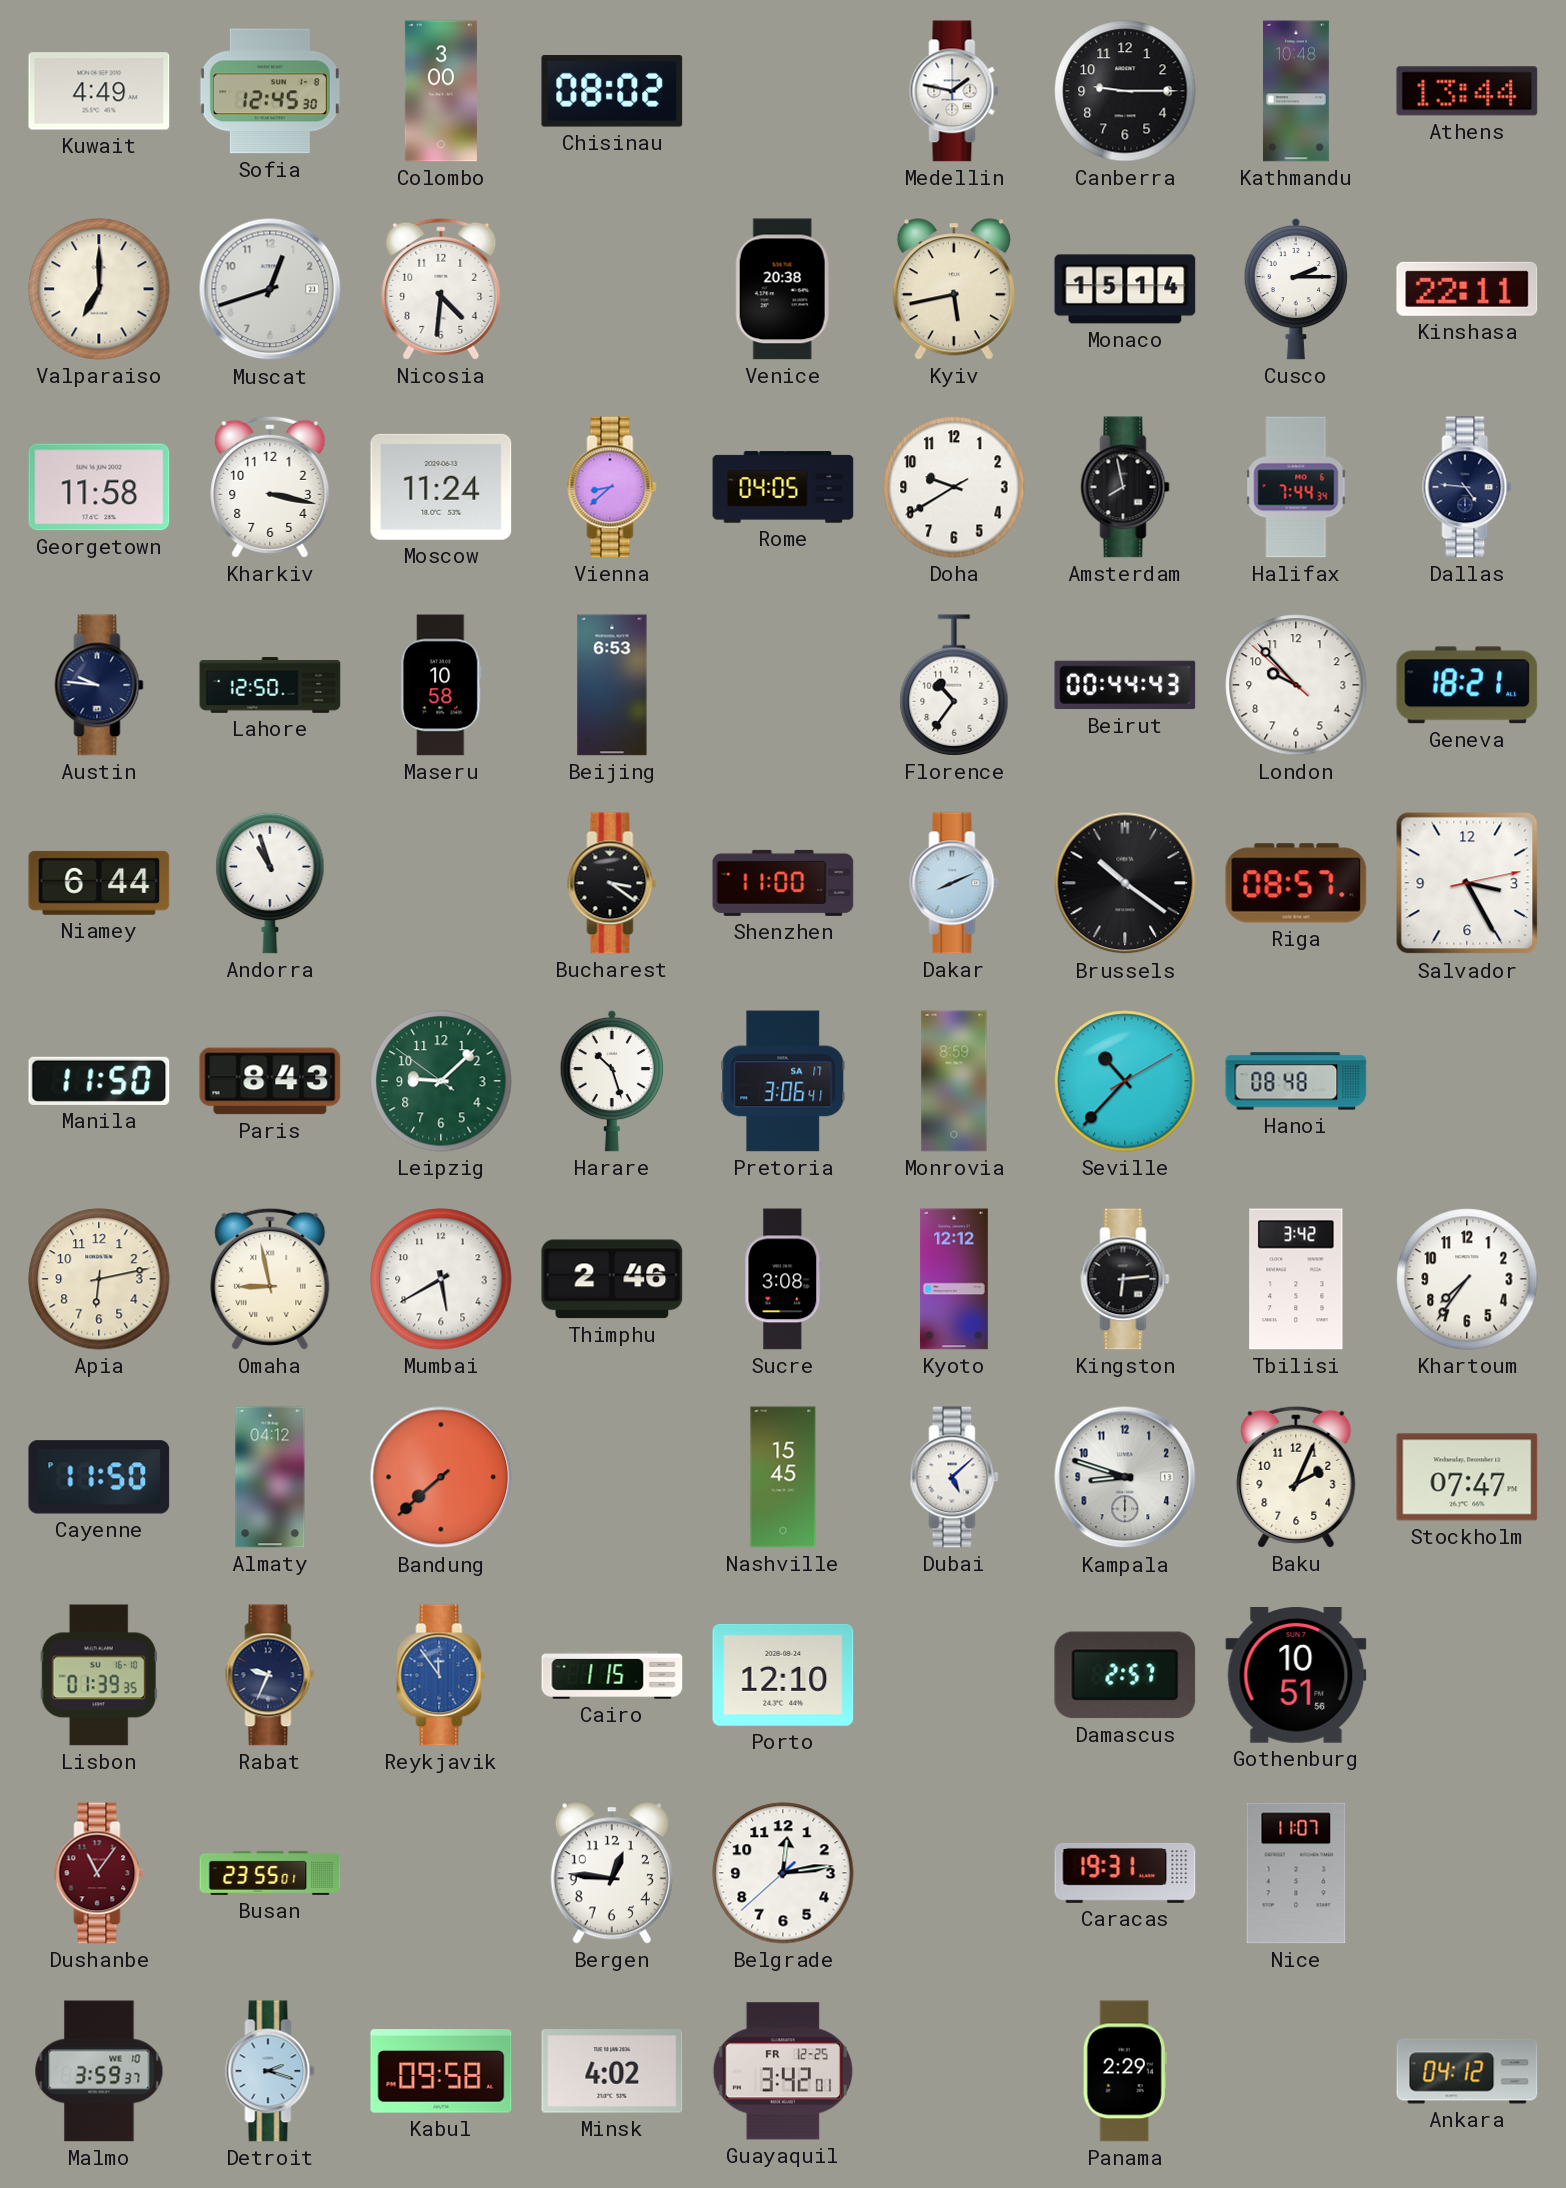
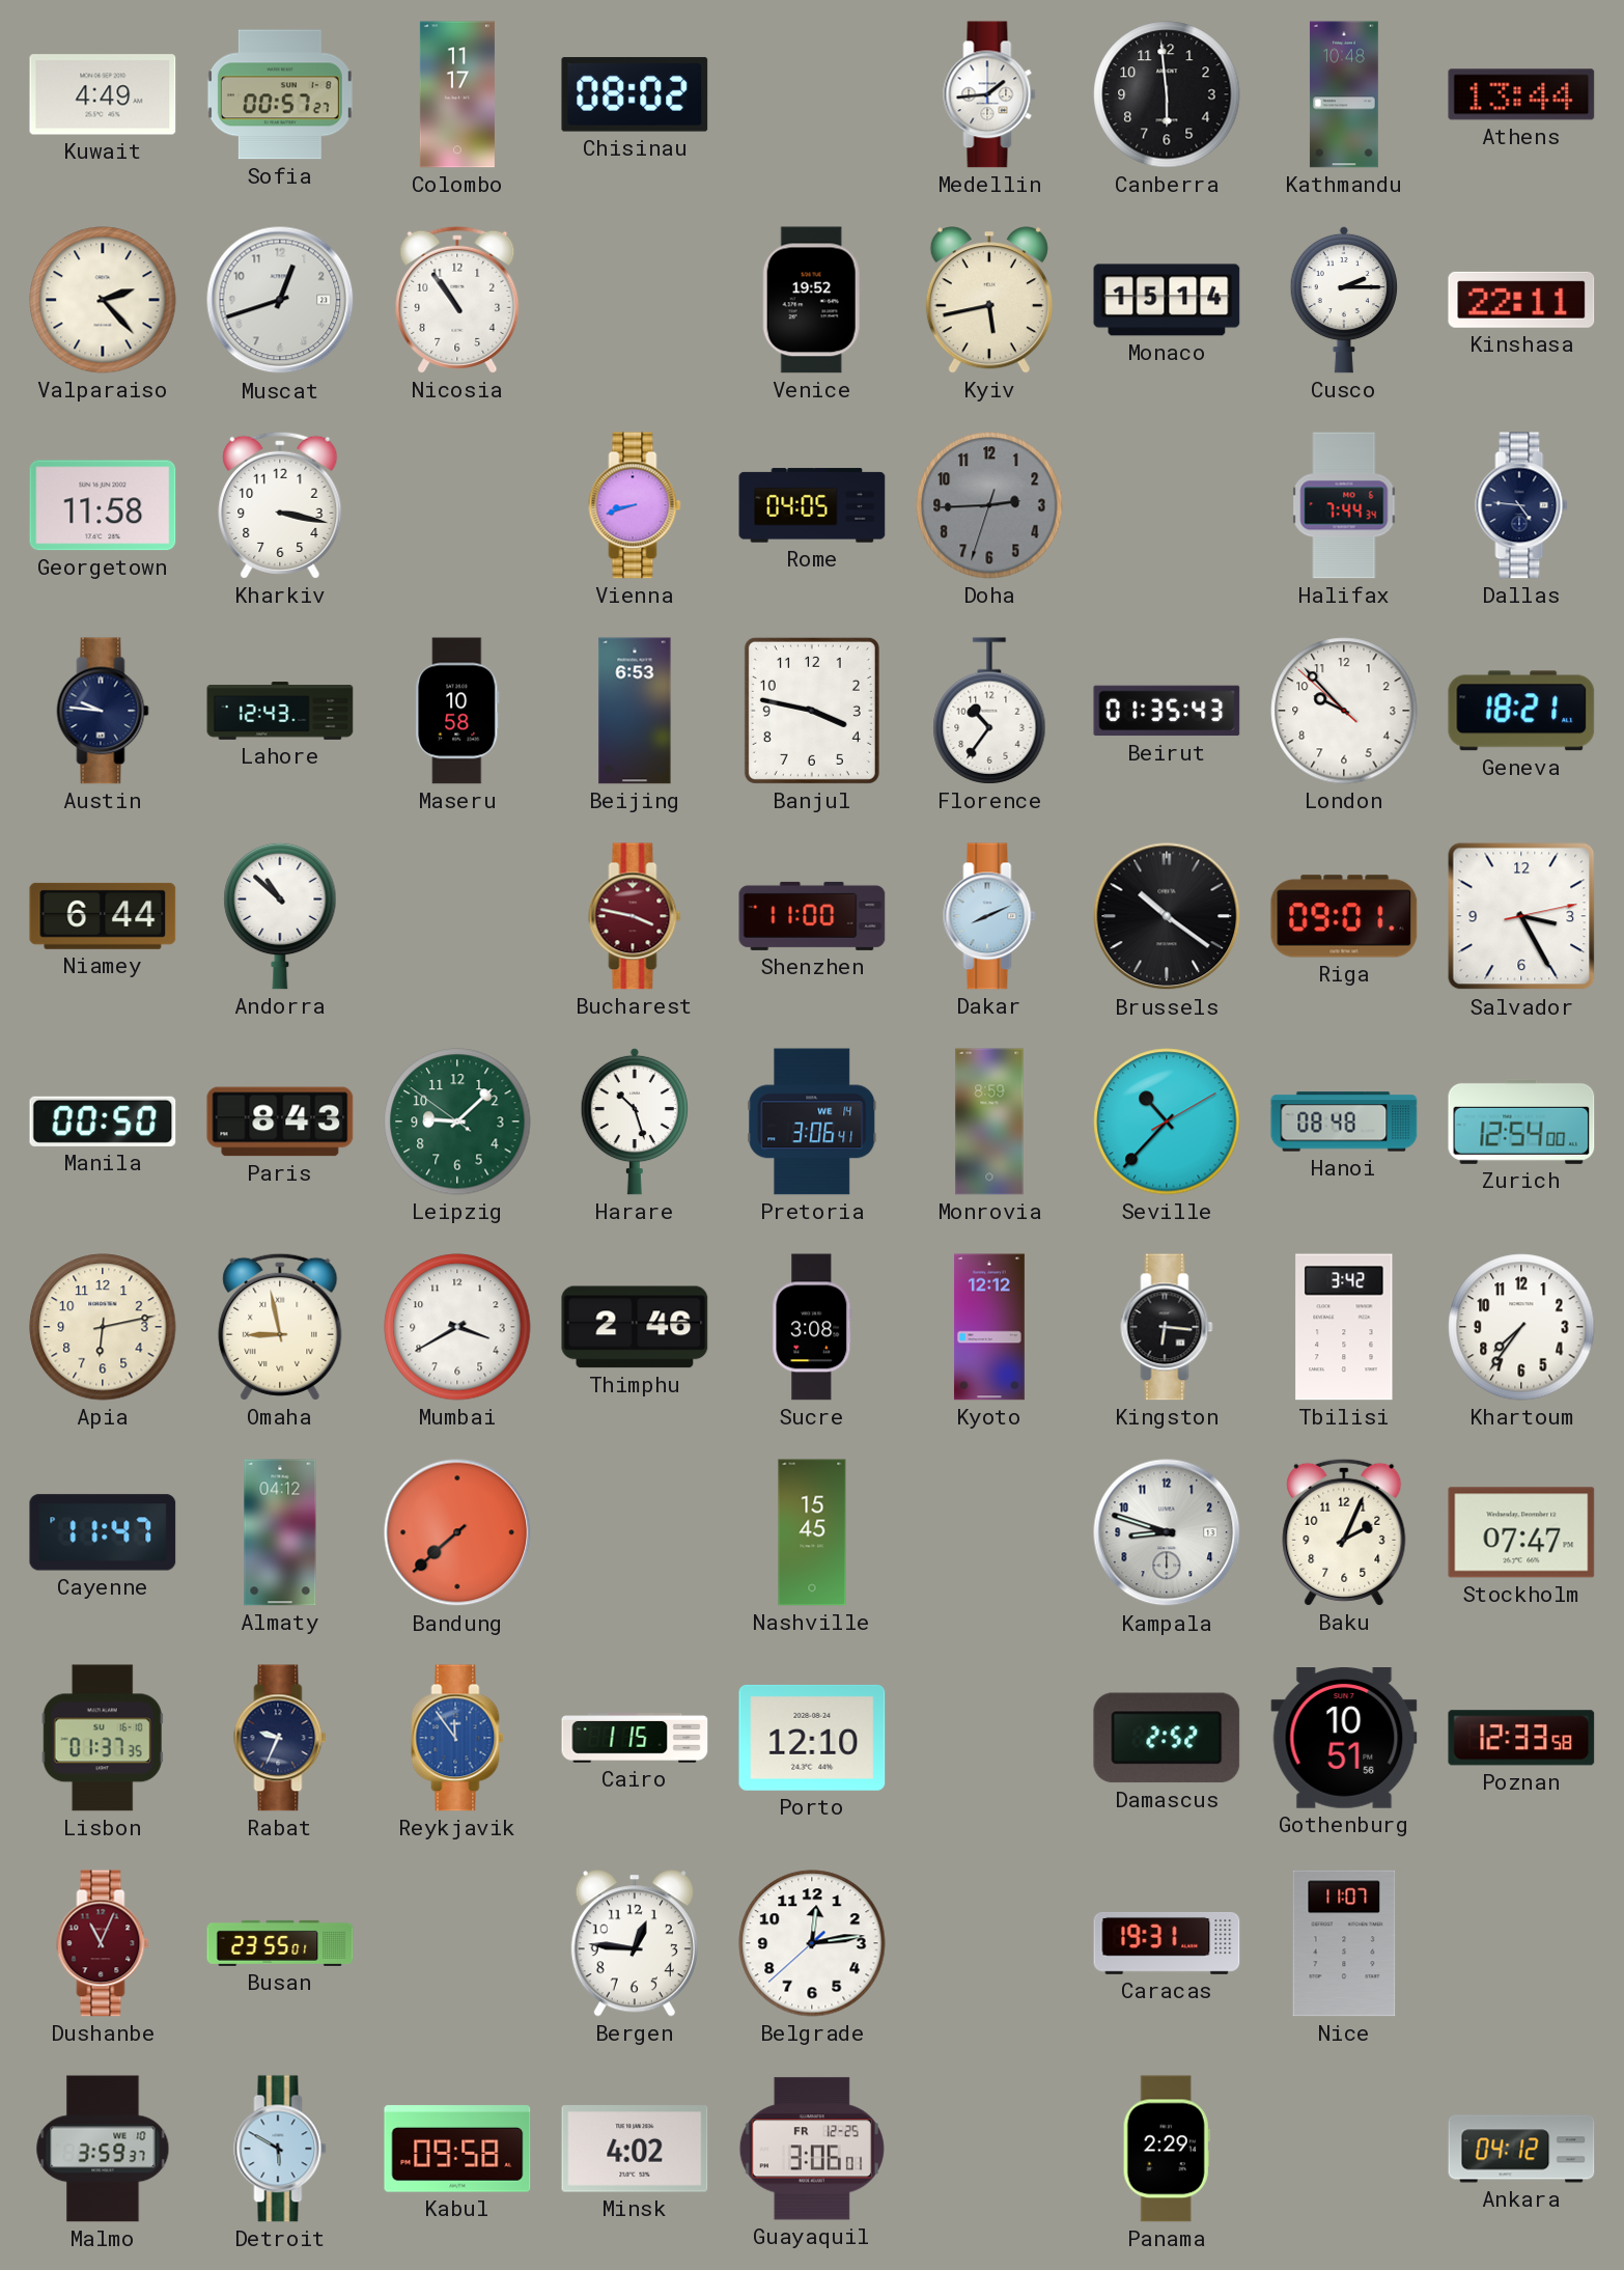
Sofia: 12:45 -> 00:57 (280, 94)
Colombo: 3:00 -> 11:17 (457, 94)
Medellin: 1:47 -> 1:44 (989, 94)
Canberra: 9:15 -> 5:59 (1167, 94)
Valparaiso: 7:00 -> 2:23 (103, 300)
Nicosia: 4:31 -> 10:54 (457, 300)
Venice: 20:38 -> 19:52 (812, 300)
Moscow: 11:24 -> none (441, 487)
Vienna: 8:38 -> 8:42 (635, 505)
Doha: 9:39 -> 2:44 (989, 505)
Doha dial: white -> grey (989, 505)
Amsterdam: 7:58 -> none (1125, 487)
Lahore: 12:50 -> 12:43 (280, 711)
Banjul: none -> 3:47 (812, 711)
Beirut: 00:44 -> 01:35 (1167, 711)
Andorra: 10:57 -> 10:52 (280, 916)
Bucharest: 3:21 -> 3:47 (635, 916)
Bucharest dial: black -> burgundy (635, 916)
Riga: 08:57 -> 09:01 (1344, 916)
Manila: 11:50 -> 00:50 (103, 1122)
Pretoria date: SA 17 -> WE 14 (812, 1122)
Zurich: none -> 12:54 (1521, 1122)
Mumbai: 5:40 -> 3:40 (457, 1327)
Kingston: 6:14 -> 6:16 (1167, 1327)
Cayenne: 11:50 -> 11:47 (103, 1532)
Dubai: 5:08 -> none (954, 1477)
Lisbon: 01:39 -> 01:37 (103, 1738)
Damascus: 2:57 -> 2:52 (1167, 1738)
Poznan: none -> 12:33 (1521, 1738)
Dushanbe: 11:06 -> 11:04 (103, 1943)
Detroit: 2:18 -> 5:50 (280, 2149)
Guayaquil: 3:42 -> 3:06 (812, 2149)
